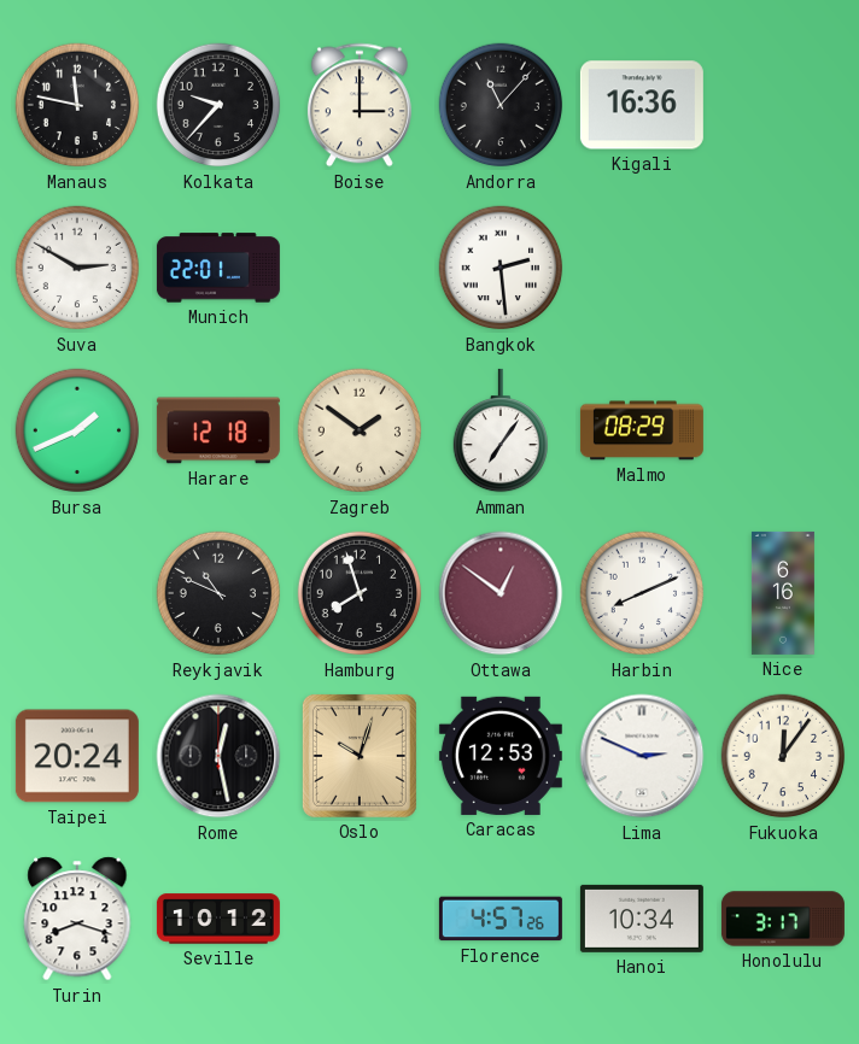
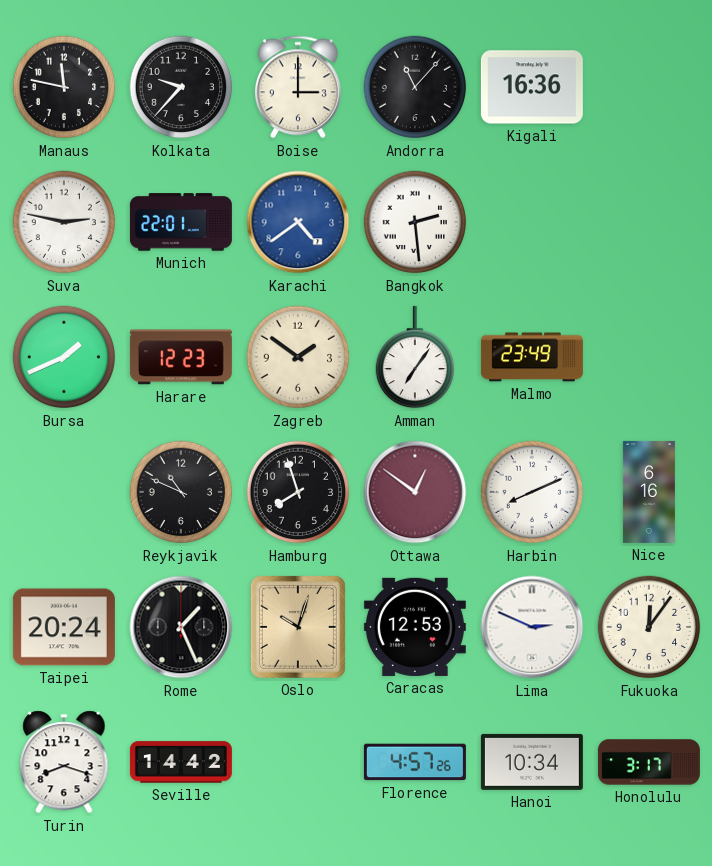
Suva: 2:50 -> 2:47 (64, 222)
Karachi: none -> 4:39 (298, 222)
Harare: 12:18 -> 12:23 (181, 357)
Malmo: 08:29 -> 23:49 (532, 357)
Rome: 12:28 -> 1:26 (181, 627)
Seville: 10:12 -> 14:42 (181, 762)
